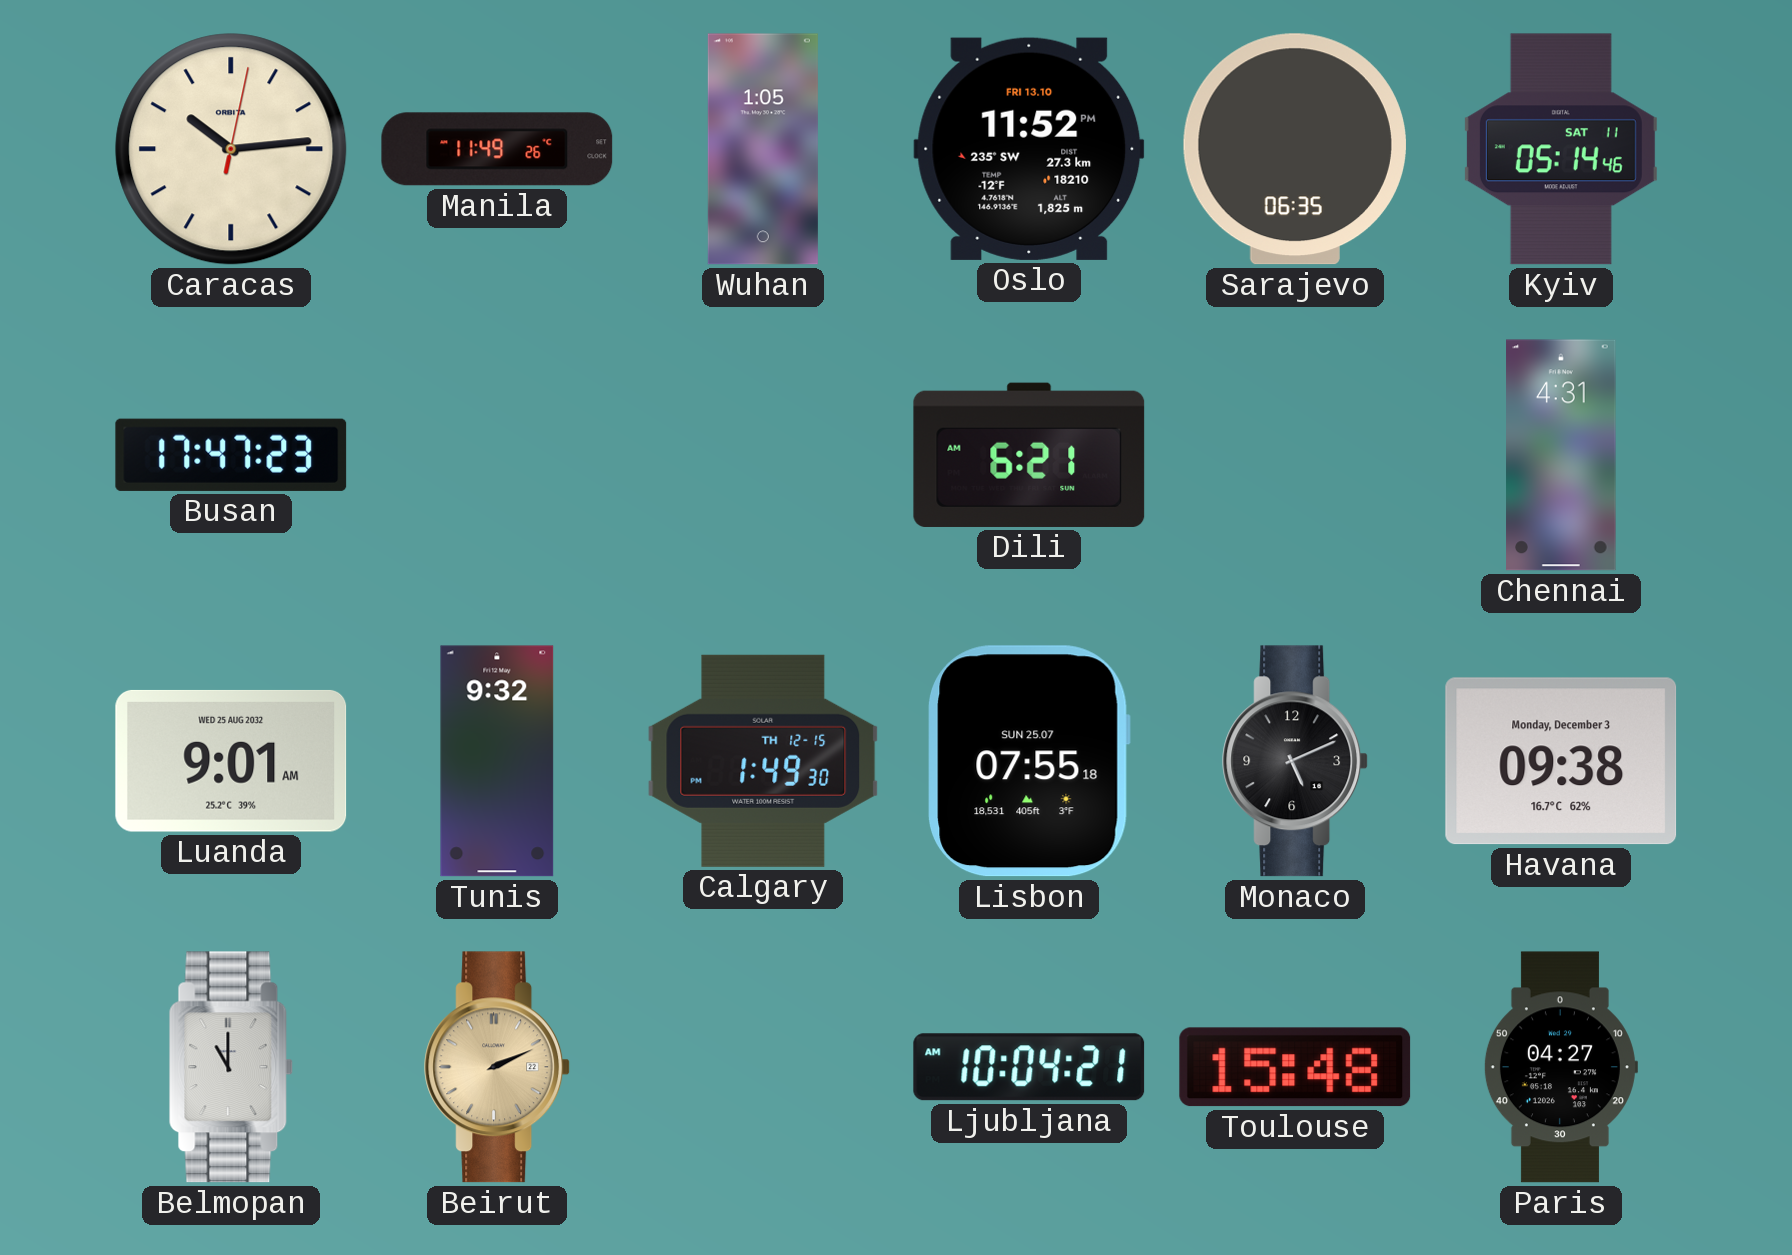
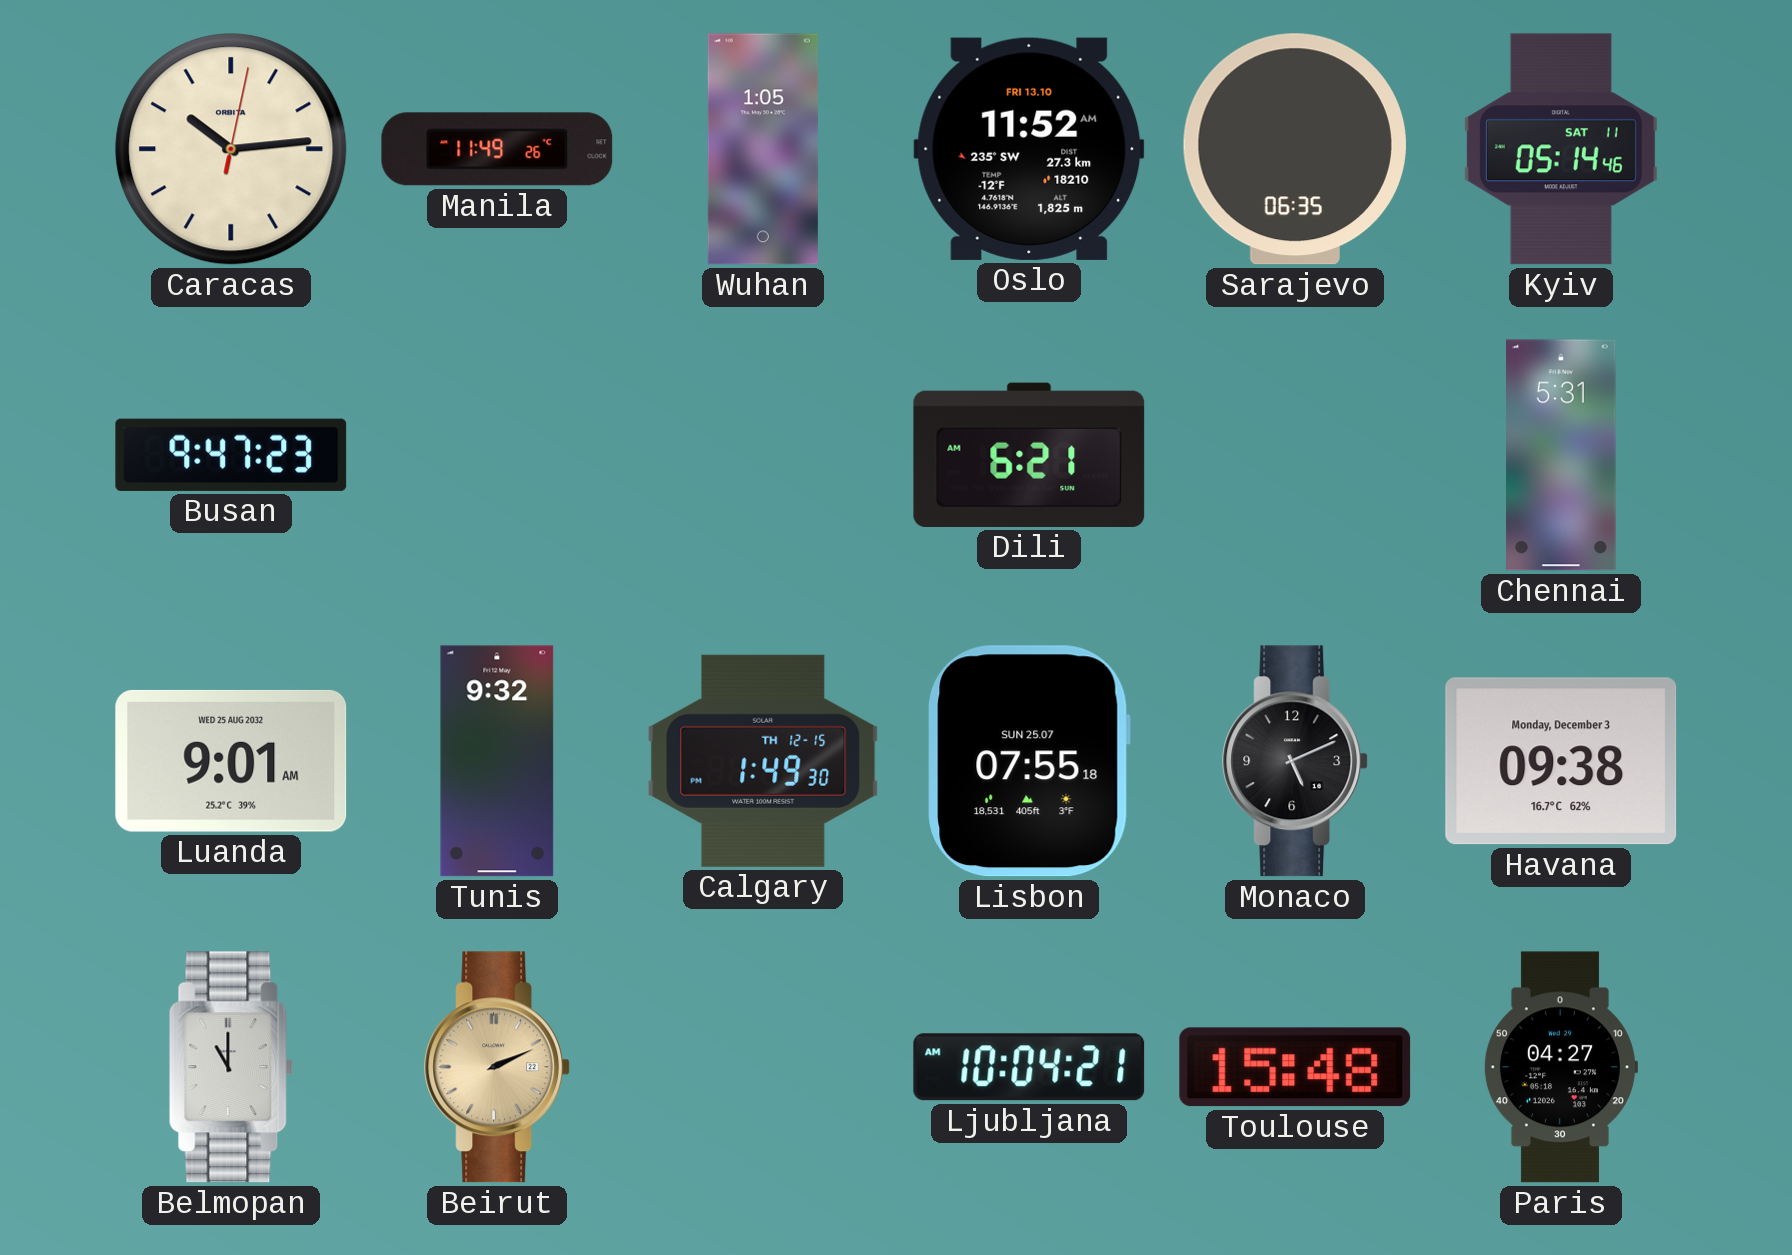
Oslo: 11:52 PM -> 11:52 AM (1029, 149)
Busan: 17:47 -> 9:47 (231, 455)
Chennai: 4:31 -> 5:31 (1561, 455)
